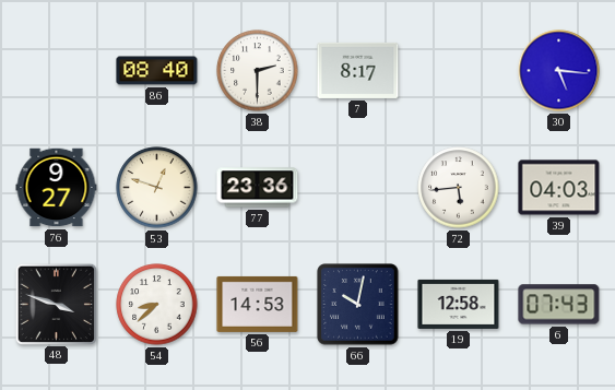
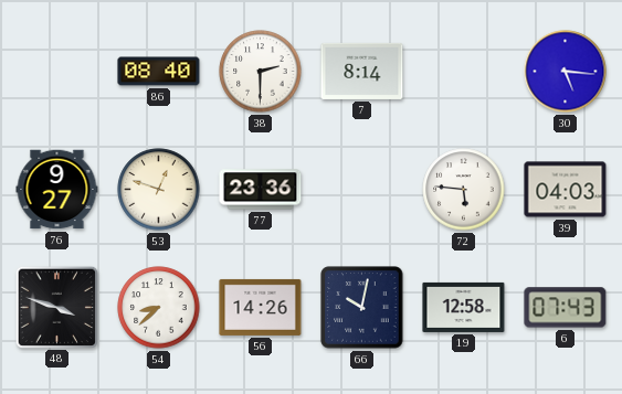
7: 8:17 -> 8:14 (362, 71)
72: 5:44 -> 5:46 (464, 190)
56: 14:53 -> 14:26 (261, 307)
